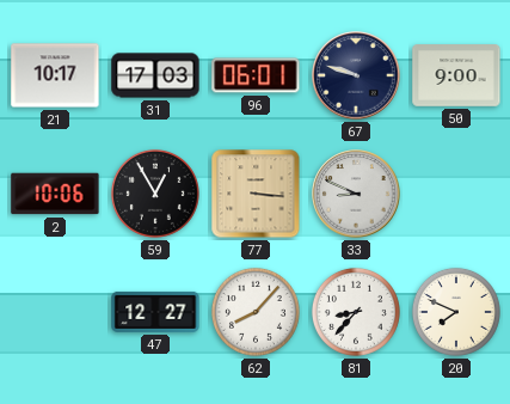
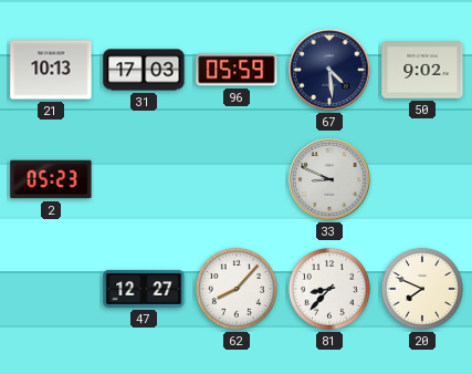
21: 10:17 -> 10:13 (51, 70)
96: 06:01 -> 05:59 (237, 70)
67: 9:48 -> 4:29 (329, 70)
50: 9:00 -> 9:02 (422, 70)
2: 10:06 -> 05:23 (51, 179)
59: 12:55 -> none (155, 194)
77: 3:16 -> none (256, 194)
